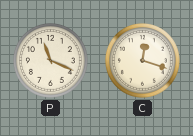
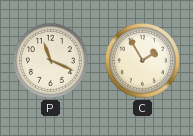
C: 12:18 -> 1:55 (142, 60)
